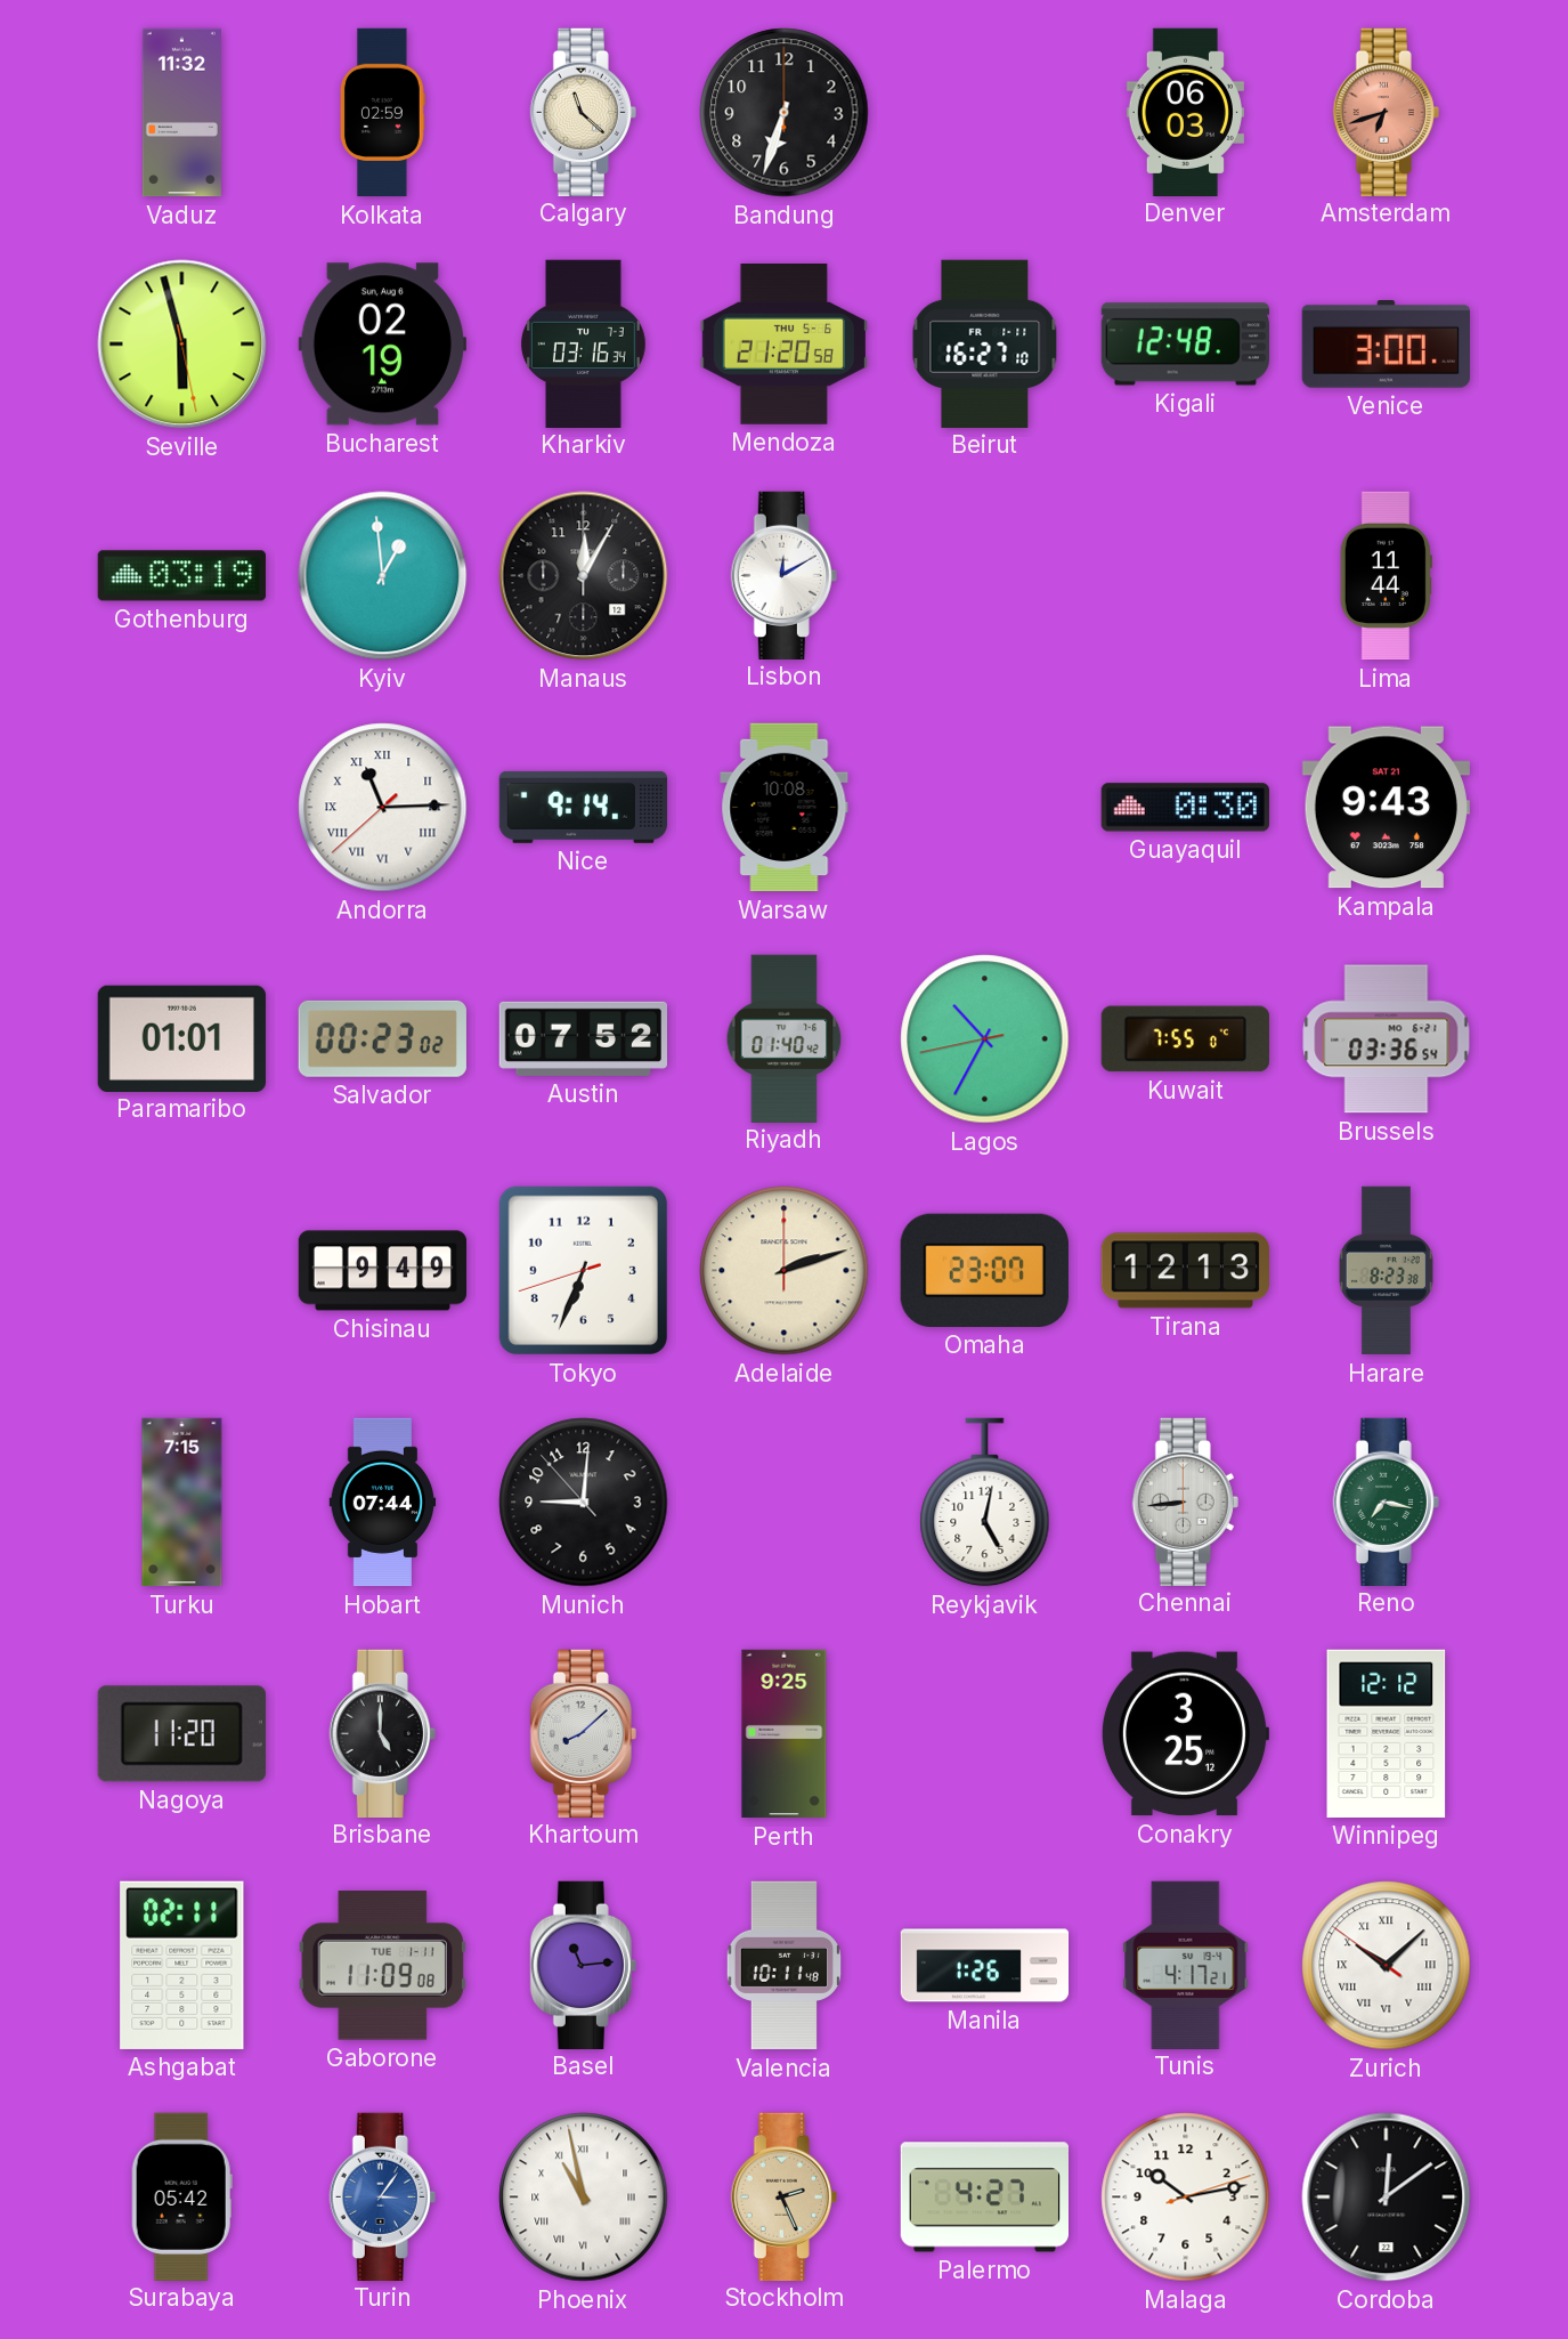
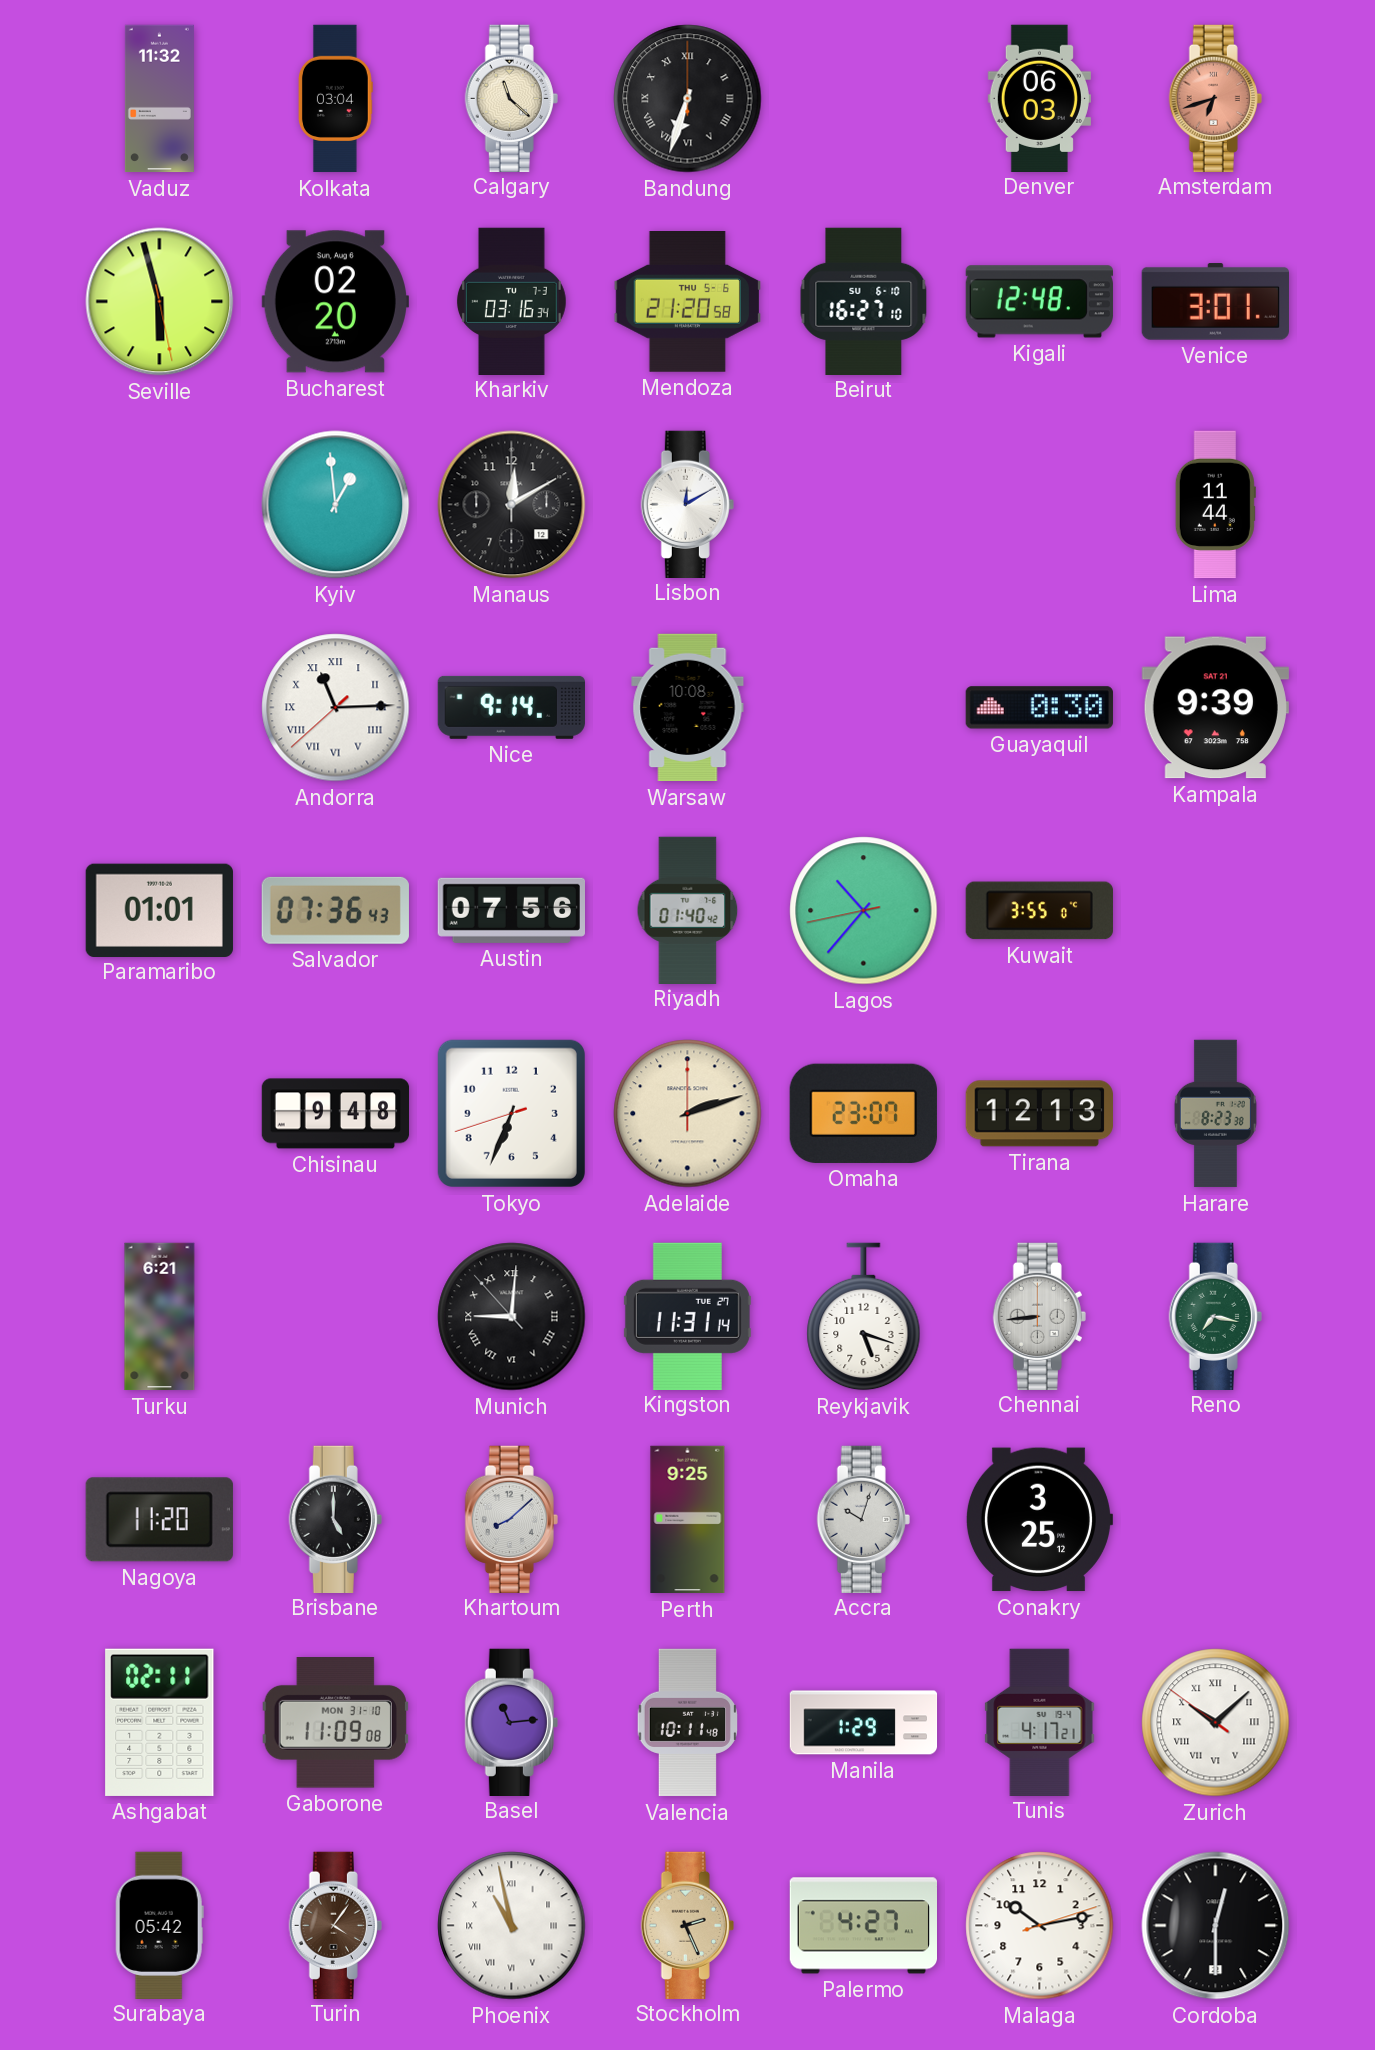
Kolkata: 02:59 -> 03:04 (335, 99)
Bandung numerals: Arabic -> Roman (688, 99)
Bucharest: 02:19 -> 02:20 (335, 302)
Beirut date: FR 1-11 -> SU 6-10 (864, 301)
Venice: 3:00 -> 3:01 (1215, 302)
Gothenburg: 03:19 -> none (181, 576)
Manaus: 12:05 -> 12:10 (512, 505)
Kampala: 9:43 -> 9:39 (1215, 708)
Salvador: 00:23 -> 07:36 (335, 910)
Austin: 07:52 -> 07:56 (511, 910)
Lagos: 10:34 -> 10:36 (864, 911)
Kuwait: 7:55 -> 3:55 (1039, 911)
Brussels: 03:36 -> none (1387, 1039)
Chisinau: 9:49 -> 9:48 (336, 1114)
Turku: 7:15 -> 6:21 (160, 1317)
Hobart: 07:44 -> none (383, 1503)
Munich numerals: Arabic -> Roman (512, 1317)
Kingston: none -> 11:31 (687, 1316)
Reykjavik: 5:02 -> 5:18 (864, 1317)
Accra: none -> 10:03 (863, 1519)
Winnipeg: 12:12 -> none (1387, 1733)
Gaborone date: TUE 1-11 -> MON 31-10 (335, 1723)
Manila: 1:26 -> 1:29 (864, 1723)
Turin: 3:06 -> 4:06 (335, 1925)
Turin dial: blue -> brown (335, 1925)
Cordoba: 12:09 -> 12:30 (1216, 1926)
